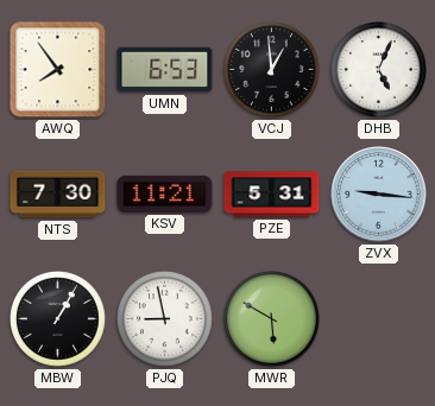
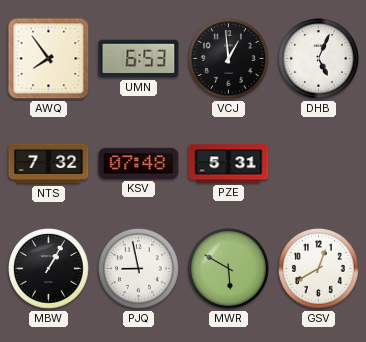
NTS: 7:30 -> 7:32 (49, 164)
KSV: 11:21 -> 07:48 (139, 163)
ZVX: 9:16 -> none (379, 195)
GSV: none -> 12:40 (319, 269)
